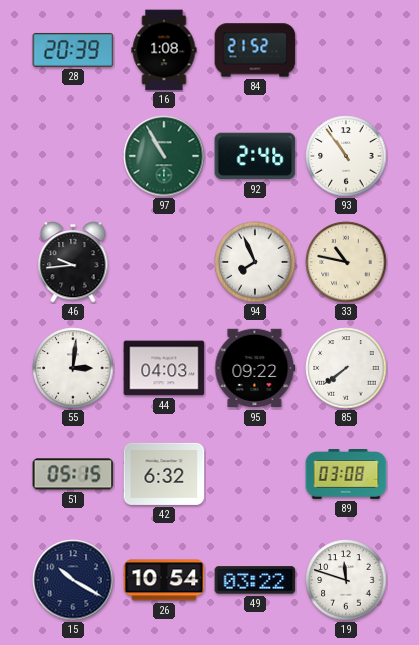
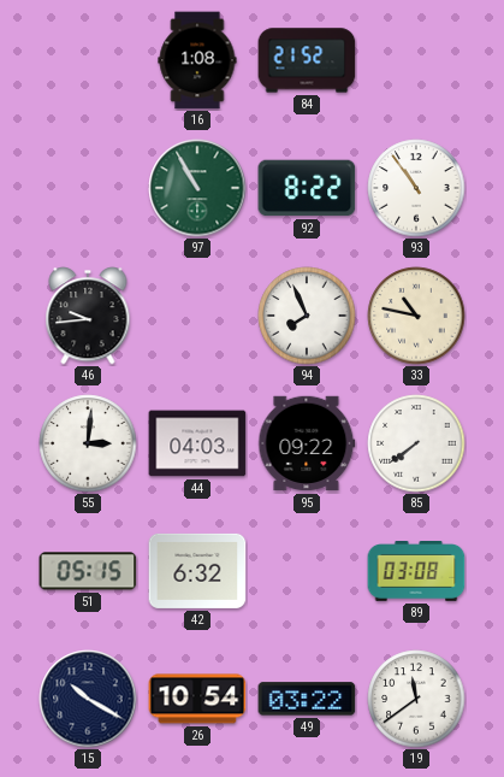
28: 20:39 -> none (73, 50)
92: 2:46 -> 8:22 (307, 188)
19: 11:48 -> 11:39 (416, 699)
